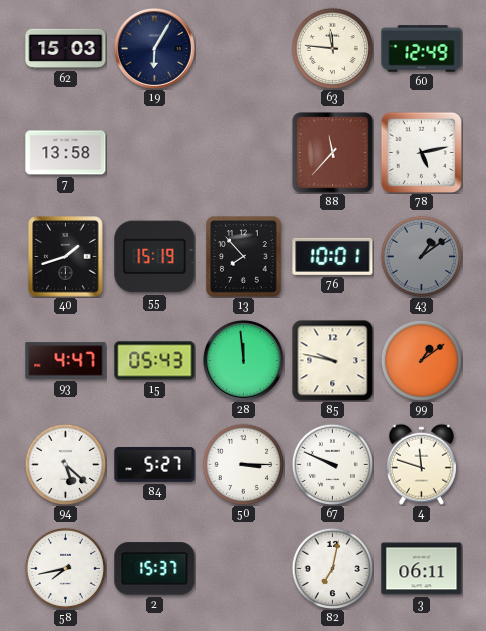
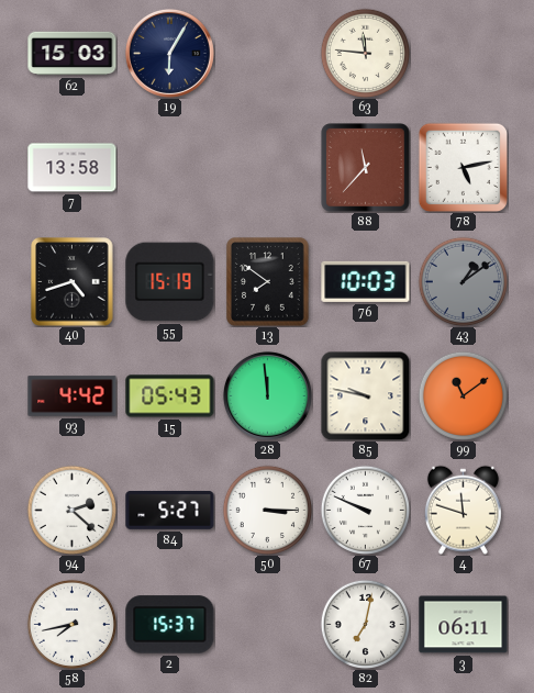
60: 12:49 -> none (422, 49)
40: 1:42 -> 4:42 (73, 282)
13: 7:53 -> 7:51 (268, 282)
76: 10:01 -> 10:03 (366, 281)
93: 4:47 -> 4:42 (73, 396)
99: 1:09 -> 11:09 (463, 395)
94: 5:22 -> 2:22 (71, 510)
